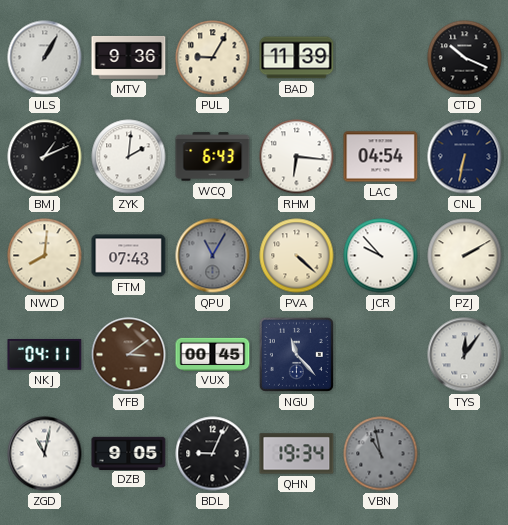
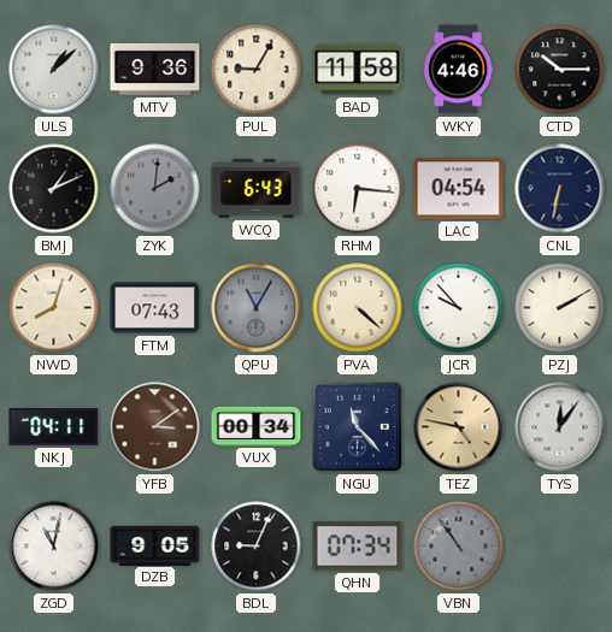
ULS: 1:05 -> 1:08 (54, 70)
BAD: 11:39 -> 11:58 (358, 70)
WKY: none -> 4:46 (458, 70)
CTD: 10:19 -> 10:15 (560, 70)
ZYK dial: white -> grey (155, 189)
NWD: 8:01 -> 8:03 (54, 308)
VUX: 00:45 -> 00:34 (257, 426)
TEZ: none -> 4:47 (459, 427)
QHN: 19:34 -> 07:34 (358, 547)
VBN: 10:58 -> 10:54 (459, 547)
